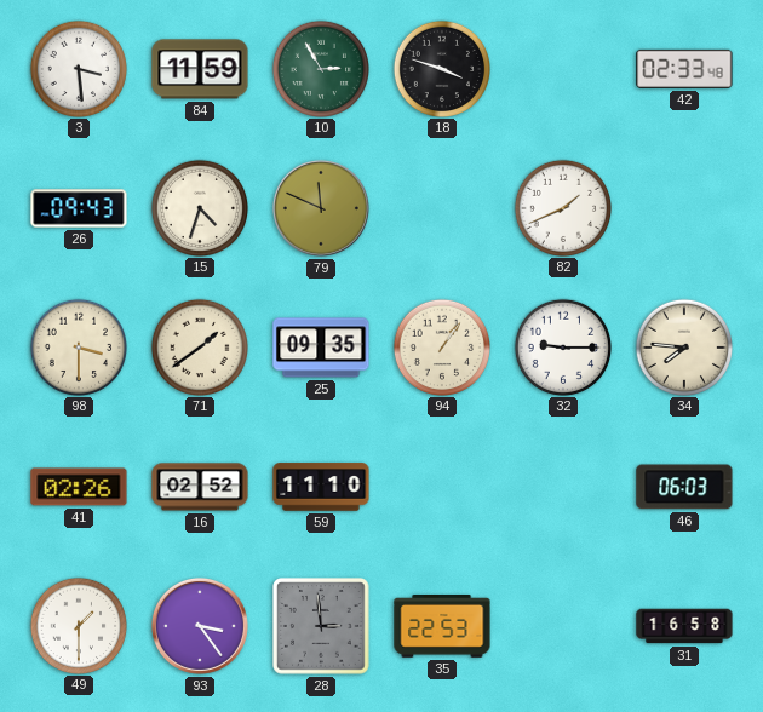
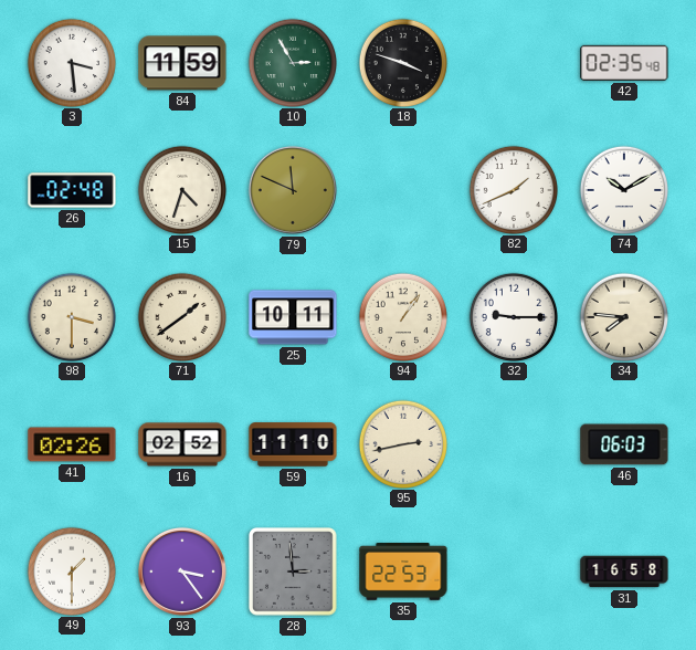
42: 02:33 -> 02:35 (624, 63)
26: 09:43 -> 02:48 (72, 190)
74: none -> 10:10 (623, 189)
25: 09:35 -> 10:11 (293, 317)
95: none -> 2:43 (402, 443)
